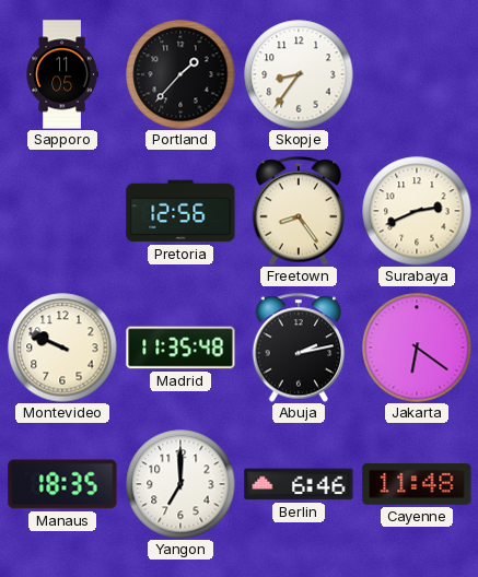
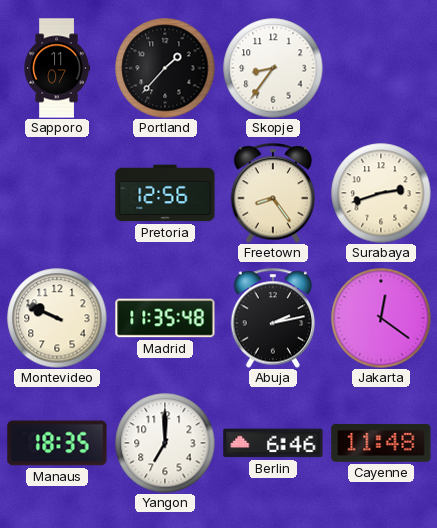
Sapporo: 11:05 -> 11:07 (57, 68)
Surabaya: 2:41 -> 2:42 (381, 193)
Jakarta: 6:21 -> 12:21 (381, 318)
